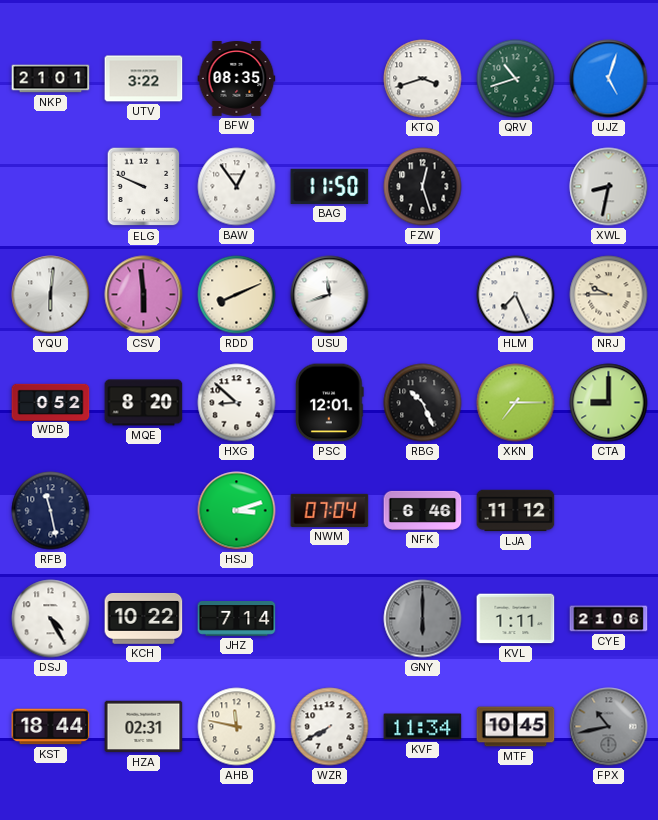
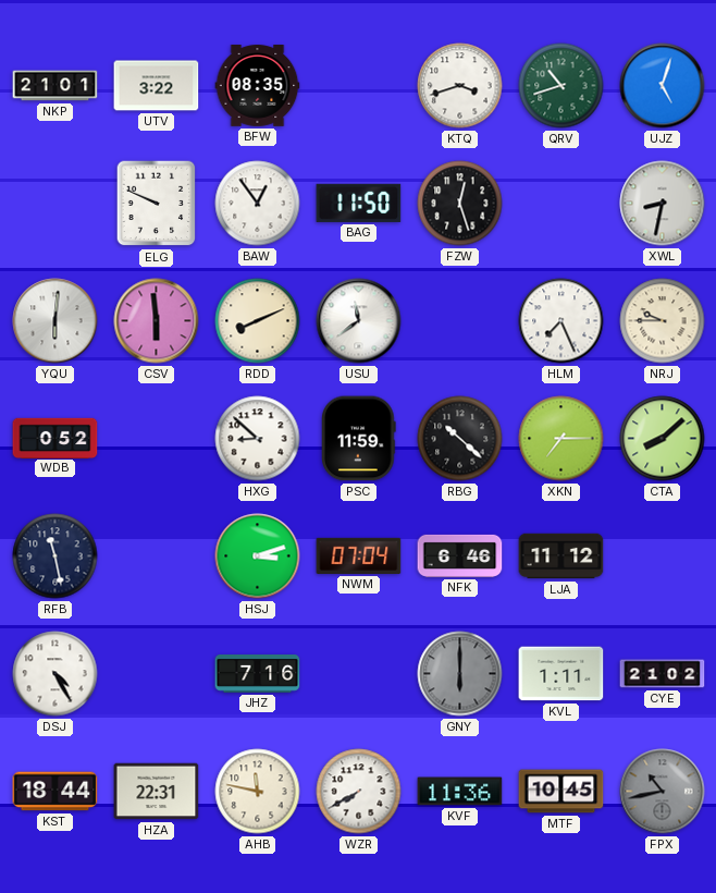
USU: 11:42 -> 11:39 (359, 321)
MQE: 8:20 -> none (144, 403)
PSC: 12:01 -> 11:59 (359, 439)
RBG: 10:26 -> 10:22 (460, 439)
CTA: 9:00 -> 8:08 (663, 439)
KCH: 10:22 -> none (144, 618)
JHZ: 7:14 -> 7:16 (258, 674)
CYE: 21:06 -> 21:02 (663, 674)
HZA: 02:31 -> 22:31 (157, 792)
KVF: 11:34 -> 11:36 (460, 792)
